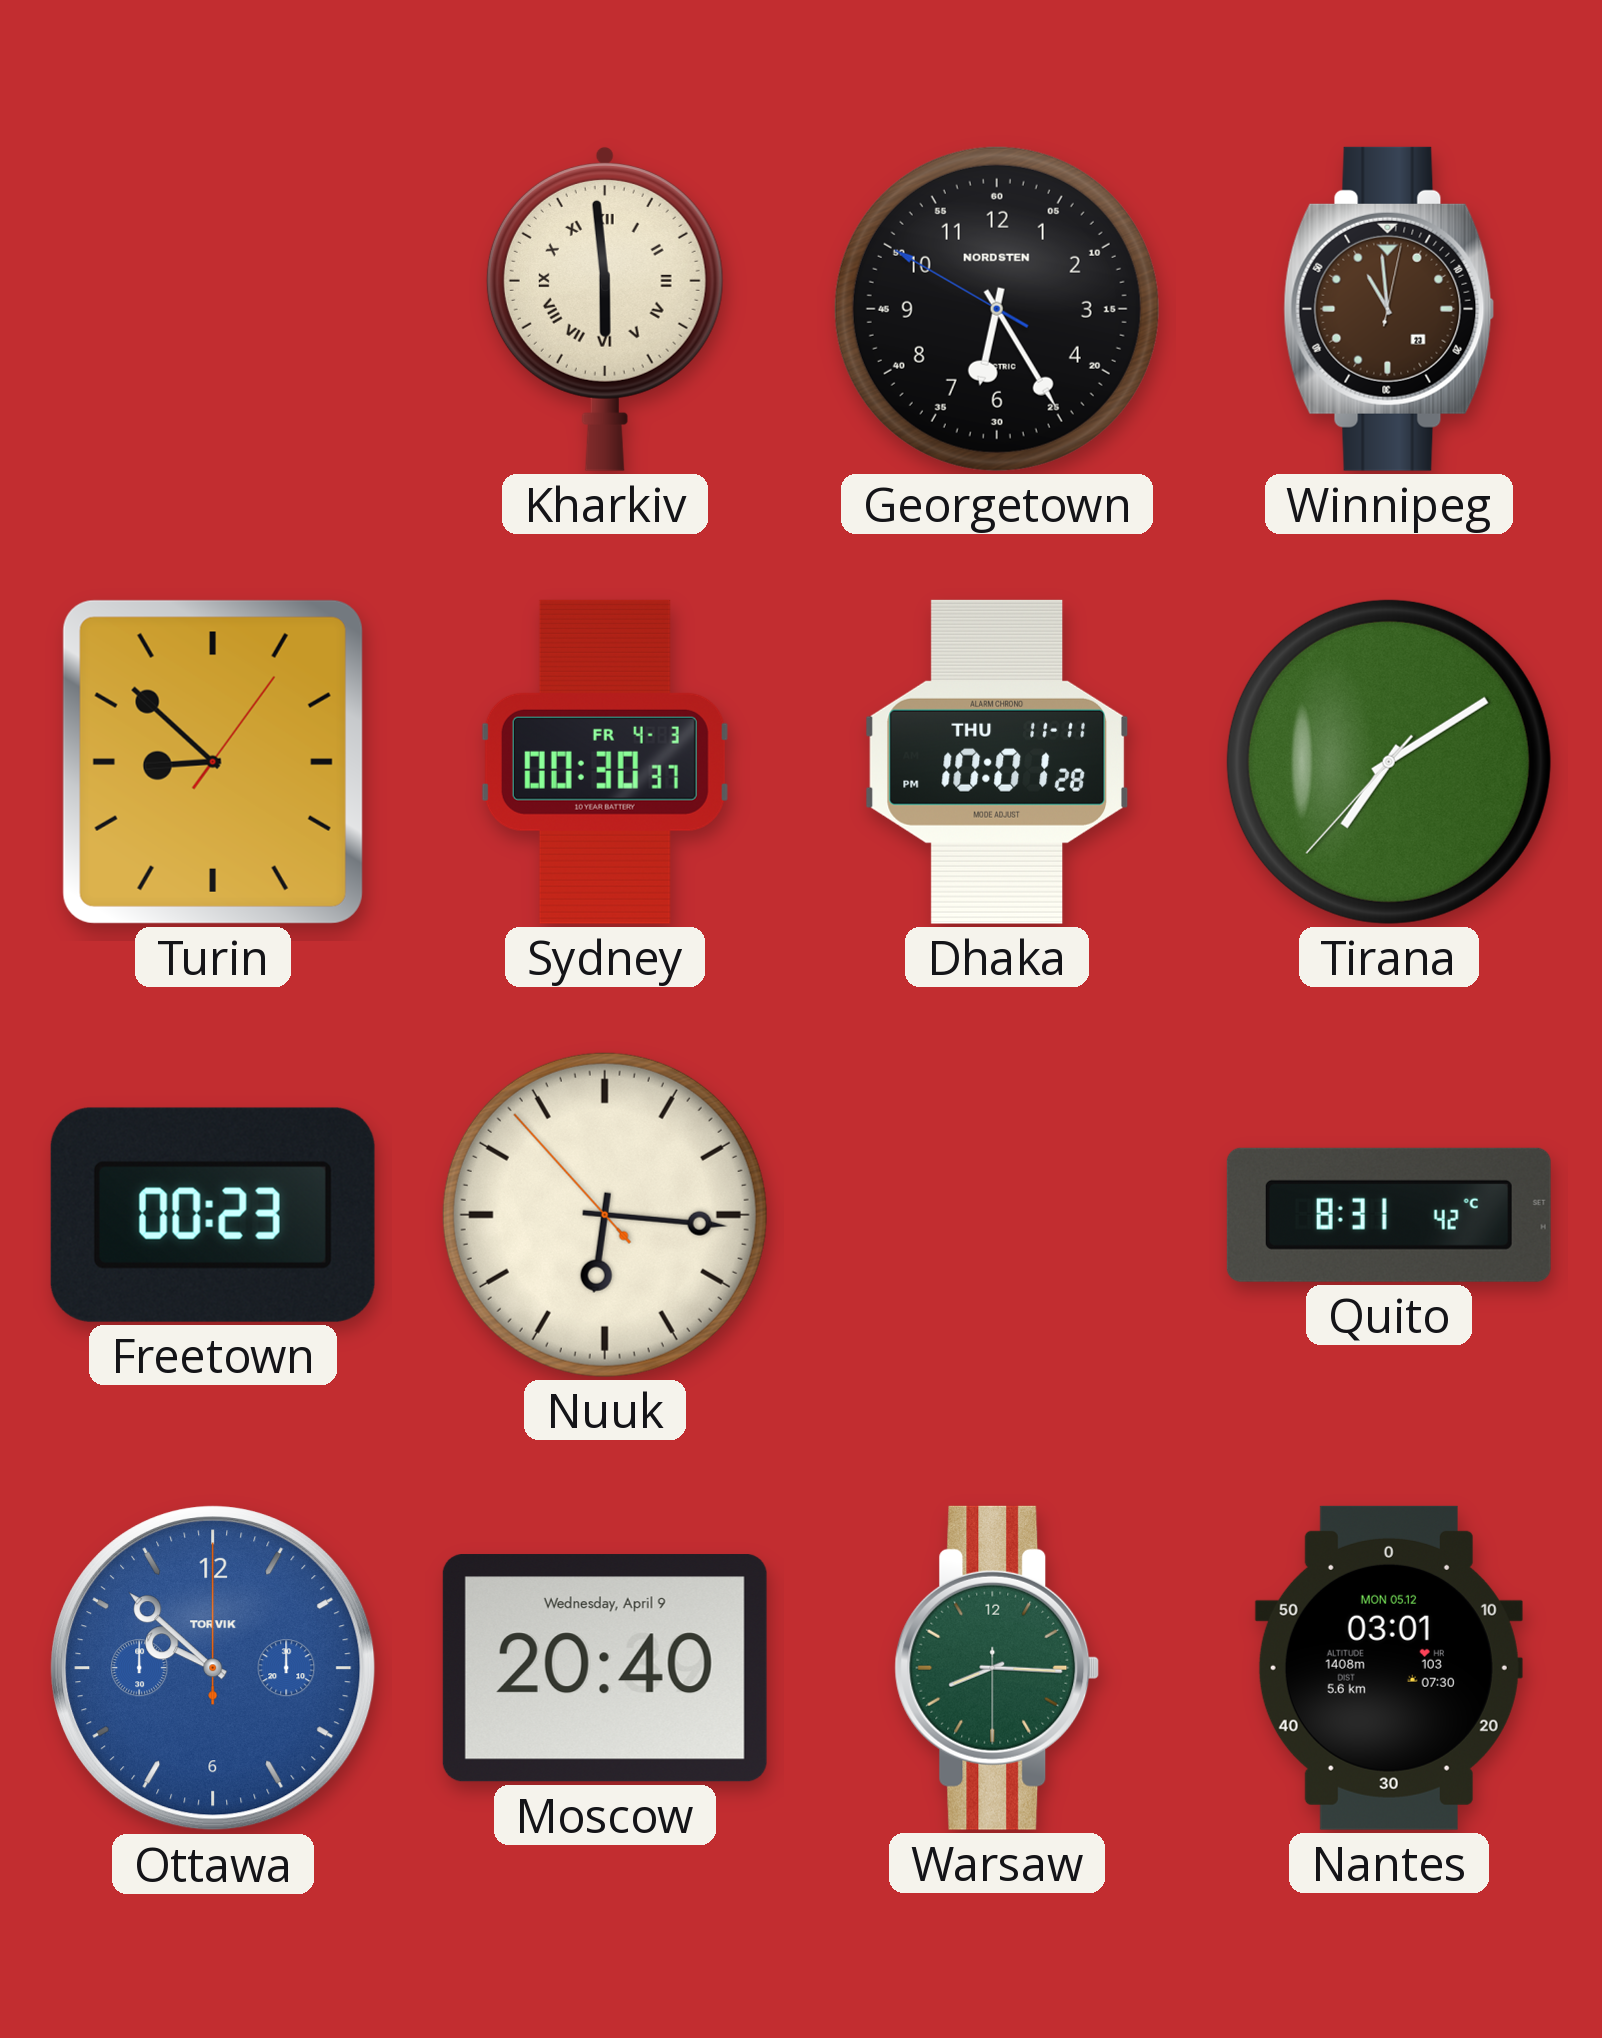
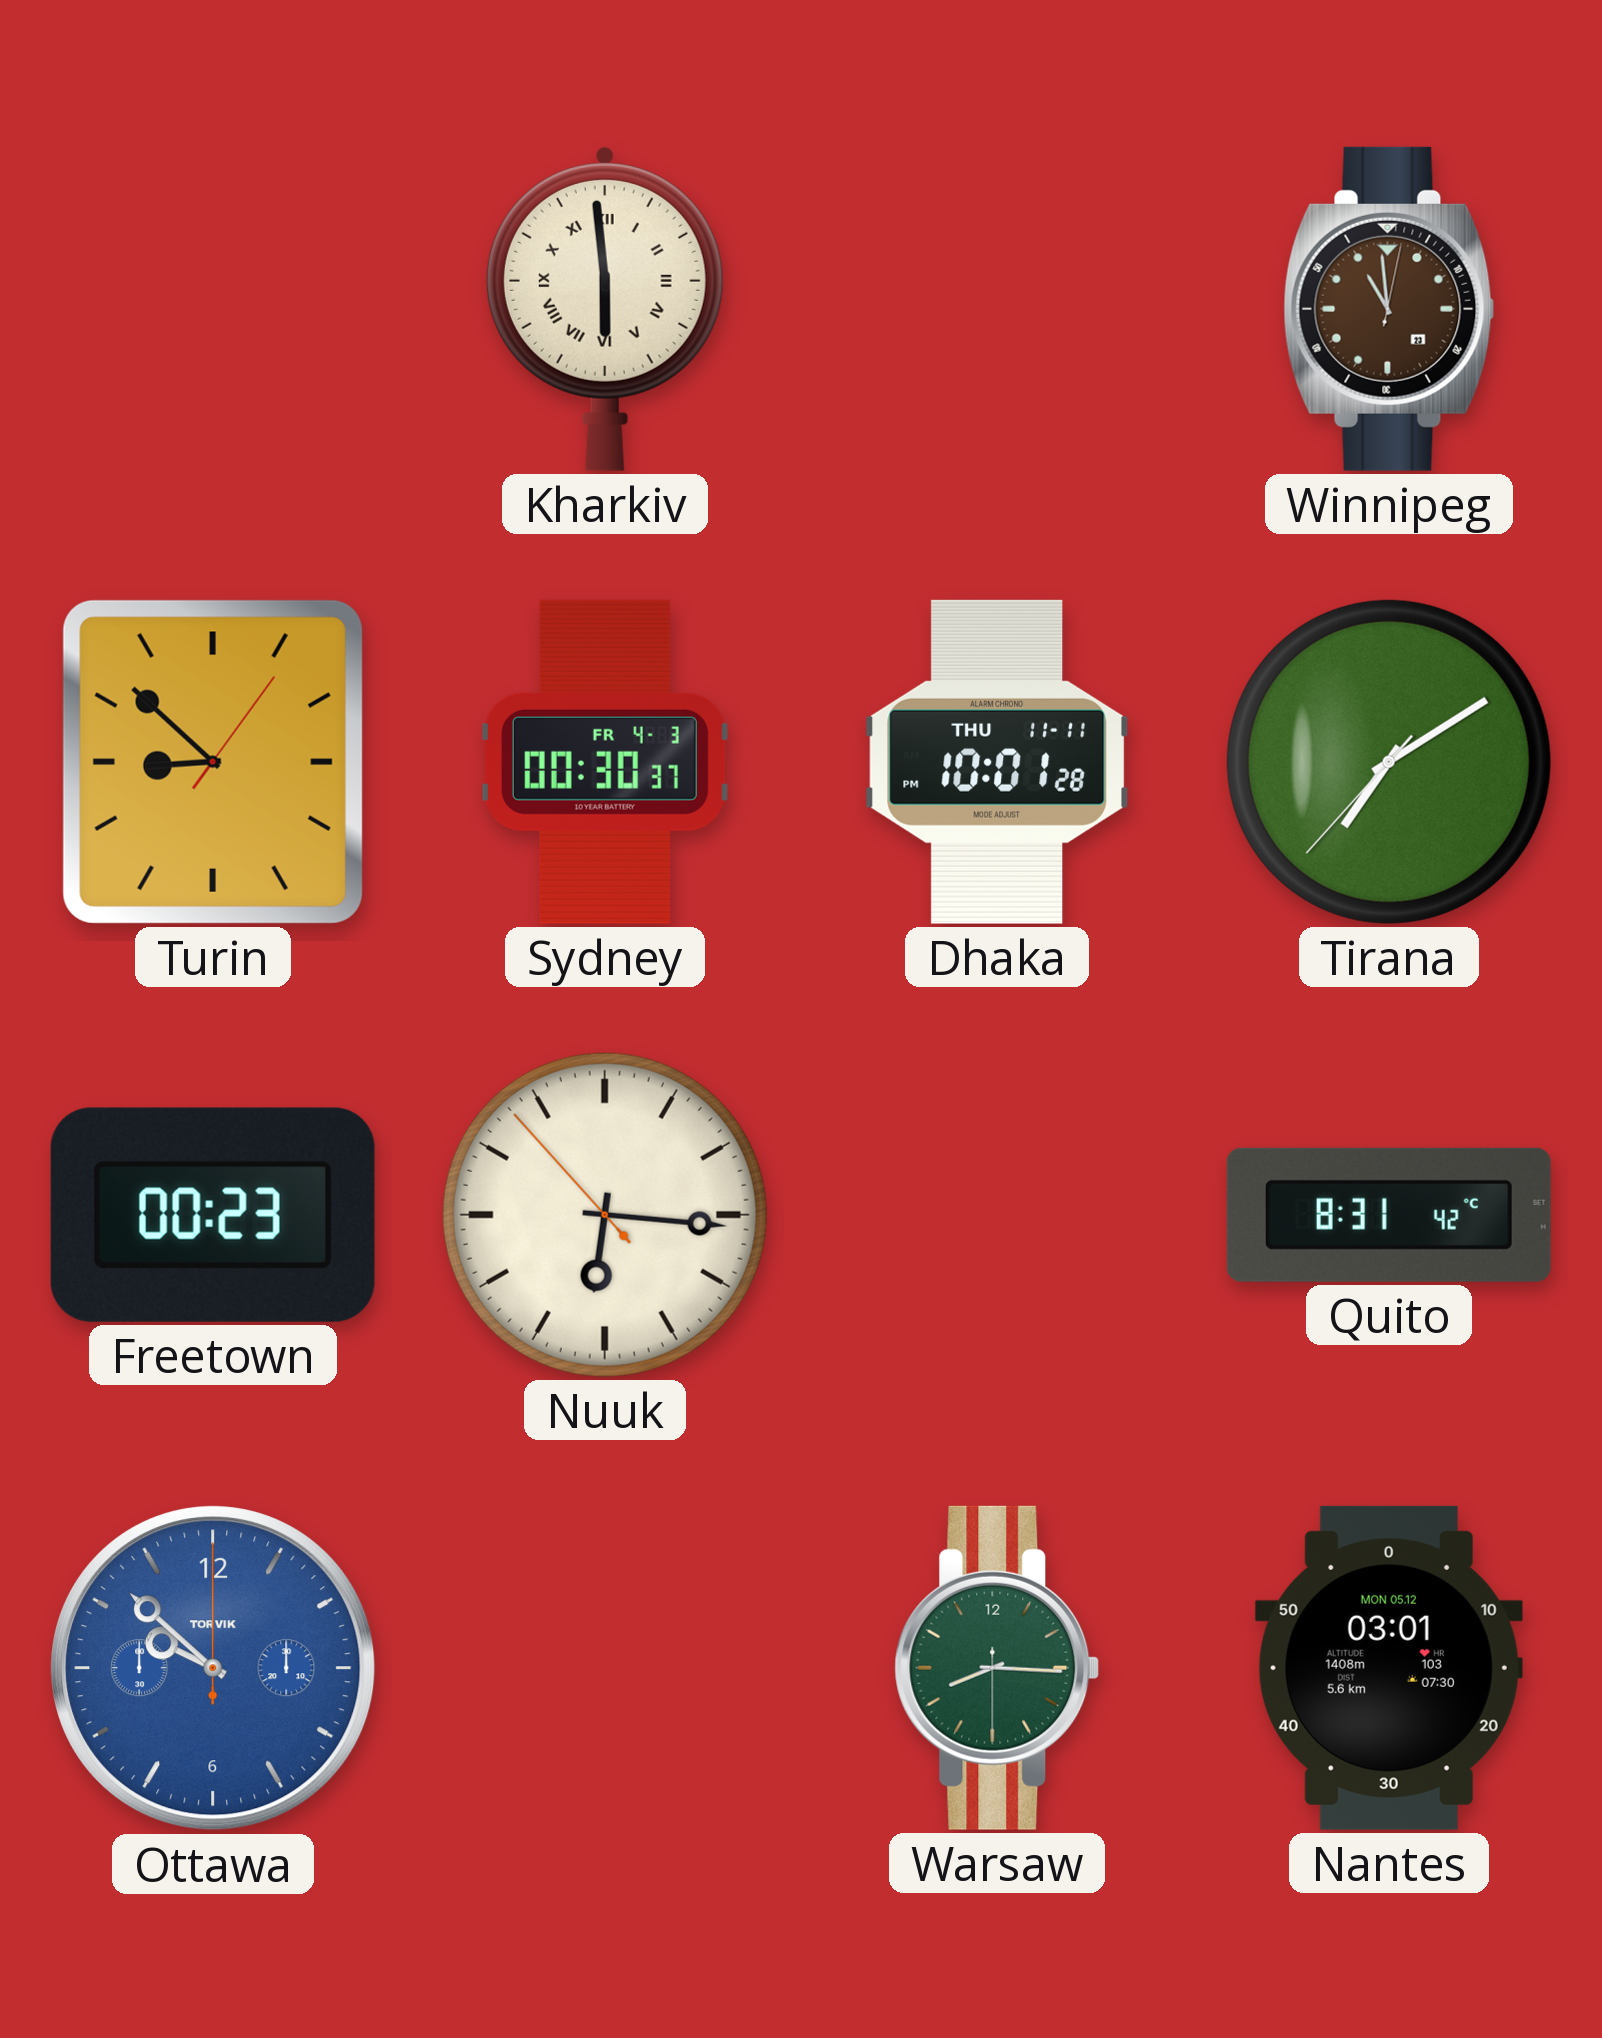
Georgetown: 6:24 -> none (997, 309)
Moscow: 20:40 -> none (605, 1668)
